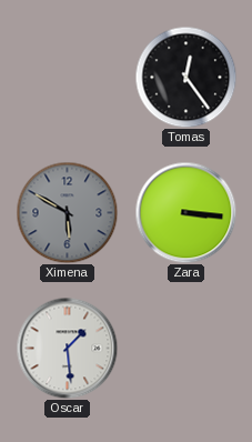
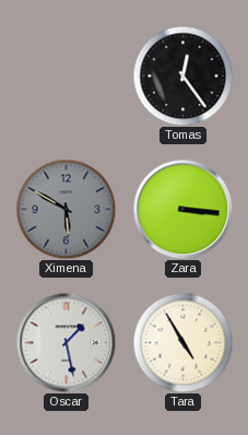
Oscar: 1:29 -> 1:28 (66, 342)
Tara: none -> 4:55 (182, 342)
